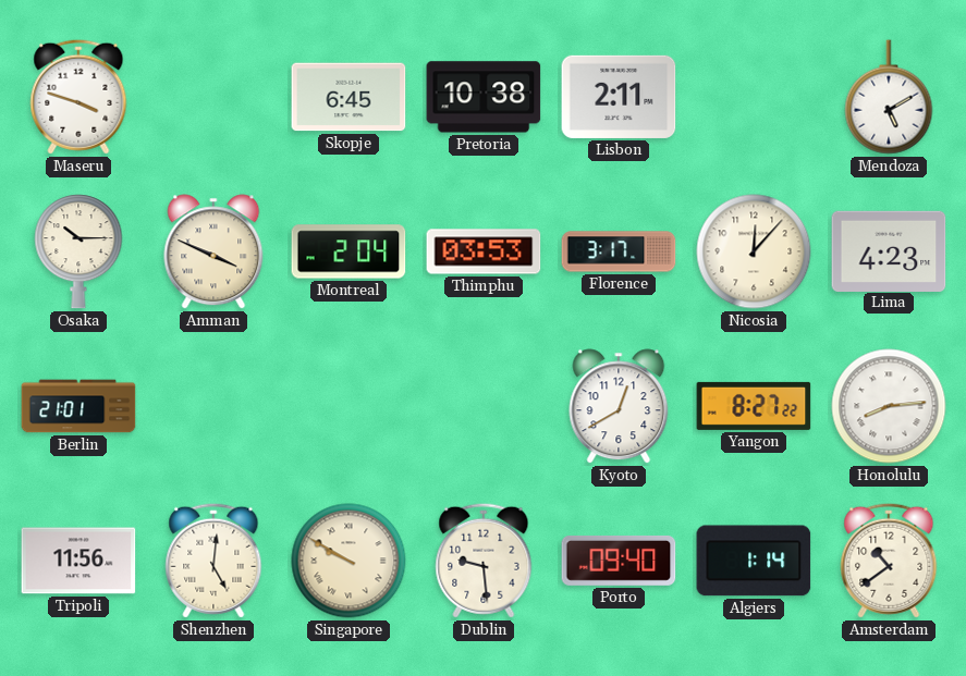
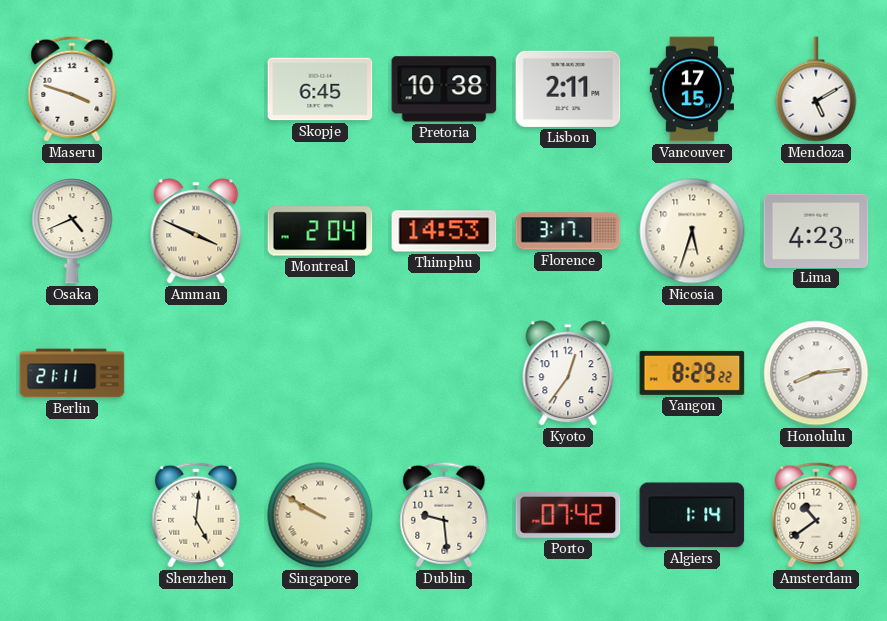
Vancouver: none -> 17:15 (691, 89)
Osaka: 10:15 -> 4:41 (72, 231)
Thimphu: 03:53 -> 14:53 (444, 231)
Nicosia: 12:07 -> 5:33 (692, 231)
Berlin: 21:01 -> 21:11 (72, 373)
Kyoto: 12:40 -> 12:36 (568, 373)
Yangon: 8:27 -> 8:29 (692, 373)
Tripoli: 11:56 -> none (78, 561)
Porto: 09:40 -> 07:42 (568, 515)
